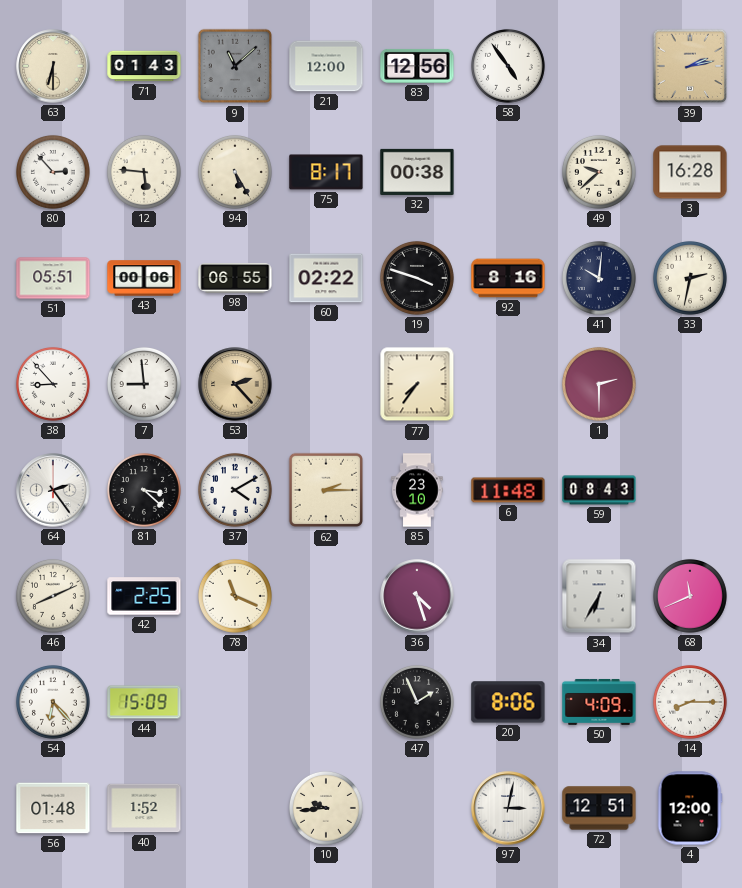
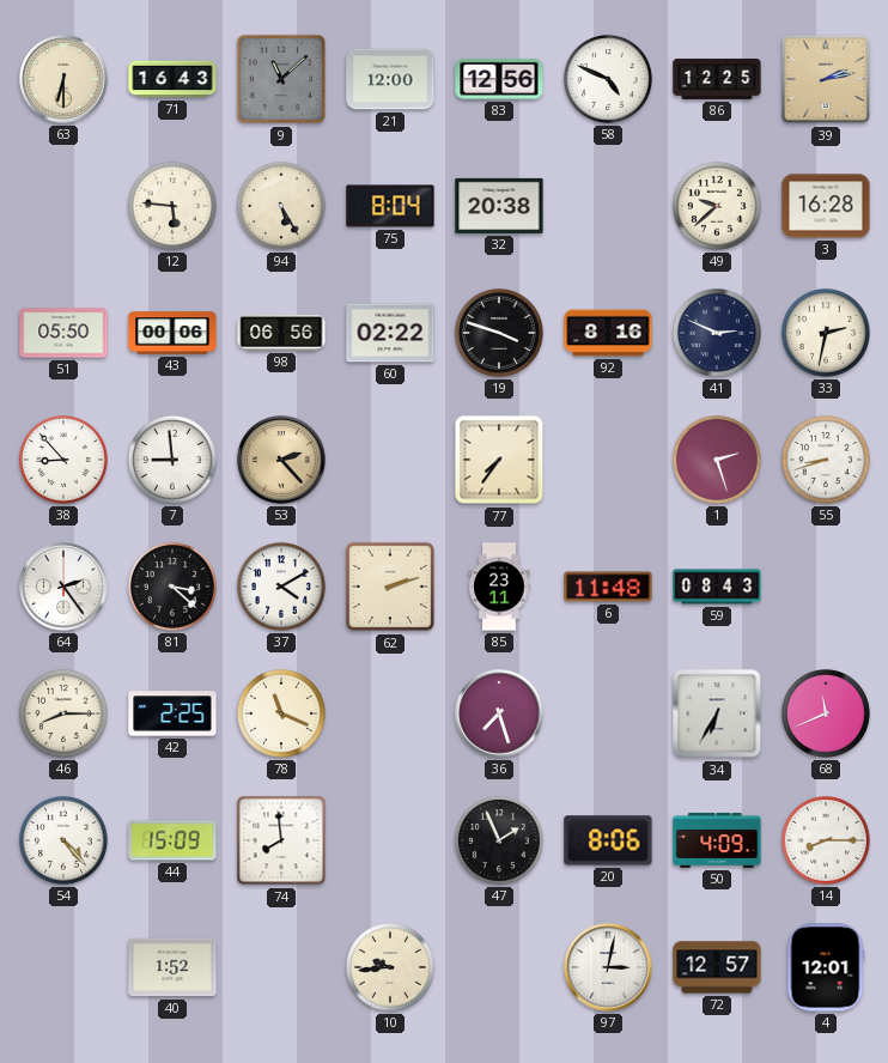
71: 01:43 -> 16:43 (172, 79)
58: 4:54 -> 4:49 (608, 79)
86: none -> 12:25 (717, 79)
80: 2:53 -> none (53, 172)
75: 8:17 -> 8:04 (390, 206)
32: 00:38 -> 20:38 (499, 206)
51: 05:51 -> 05:50 (63, 333)
98: 06:55 -> 06:56 (281, 333)
41: 10:01 -> 2:49 (717, 333)
1: 2:30 -> 2:27 (717, 460)
55: none -> 8:42 (826, 460)
62: 2:15 -> 2:12 (390, 587)
85: 23:10 -> 23:11 (499, 587)
46: 8:11 -> 8:15 (63, 713)
36: 4:27 -> 7:27 (499, 713)
54: 6:23 -> 4:23 (63, 840)
74: none -> 7:59 (281, 840)
56: 01:48 -> none (53, 808)
72: 12:51 -> 12:57 (717, 967)
4: 12:00 -> 12:01 (826, 967)
